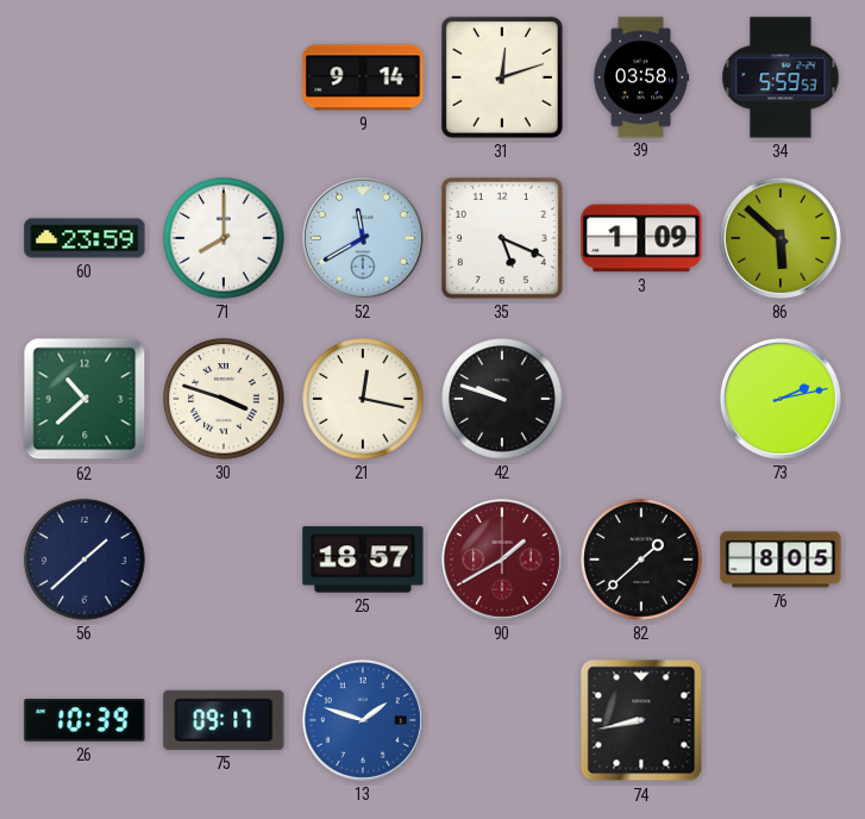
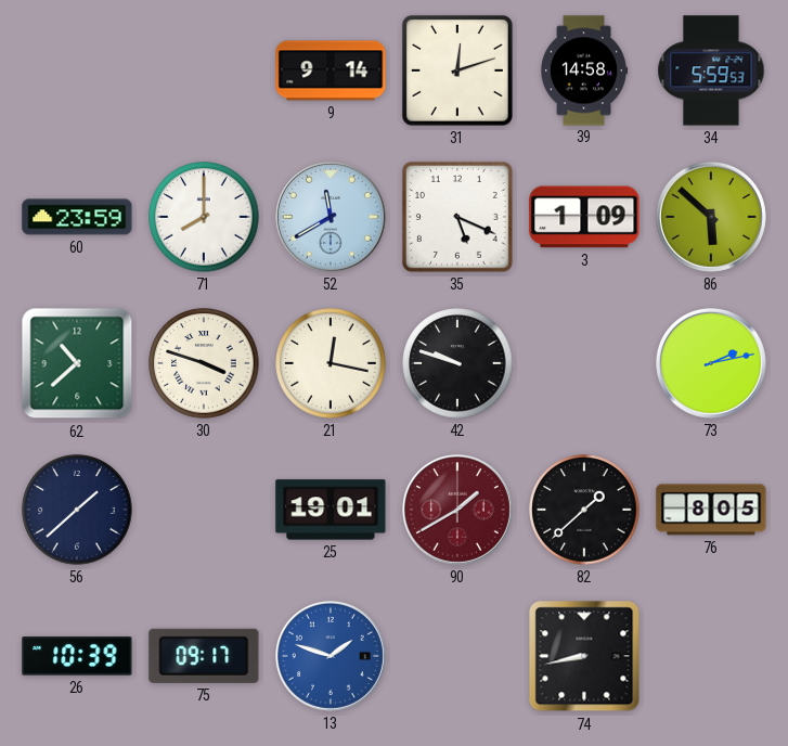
39: 03:58 -> 14:58 (584, 70)
25: 18:57 -> 19:01 (331, 510)
